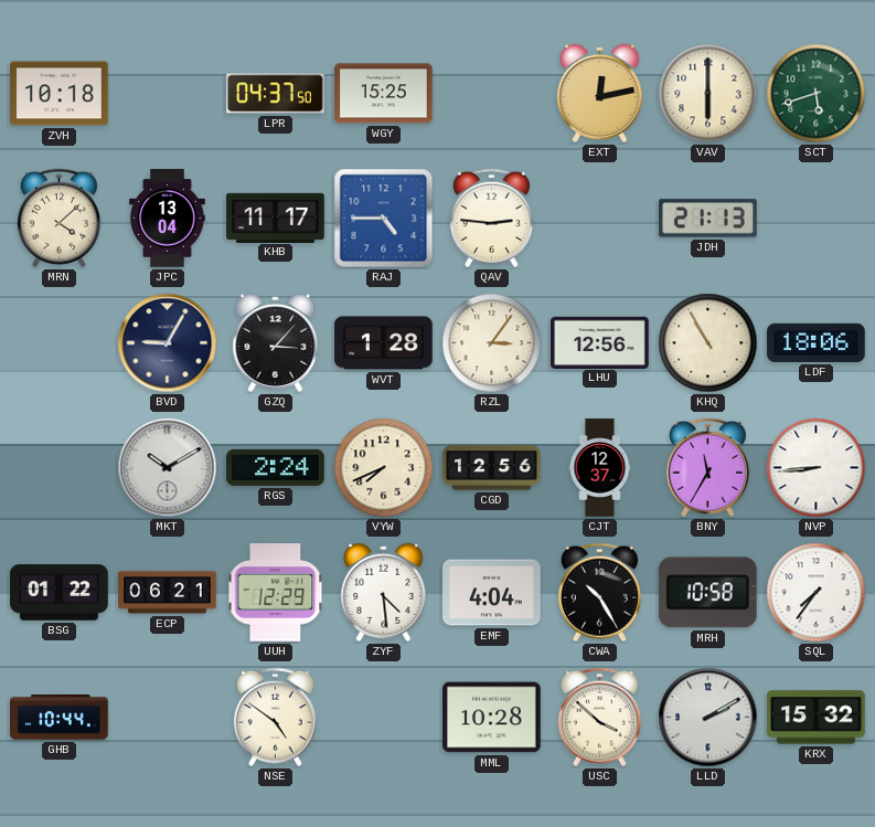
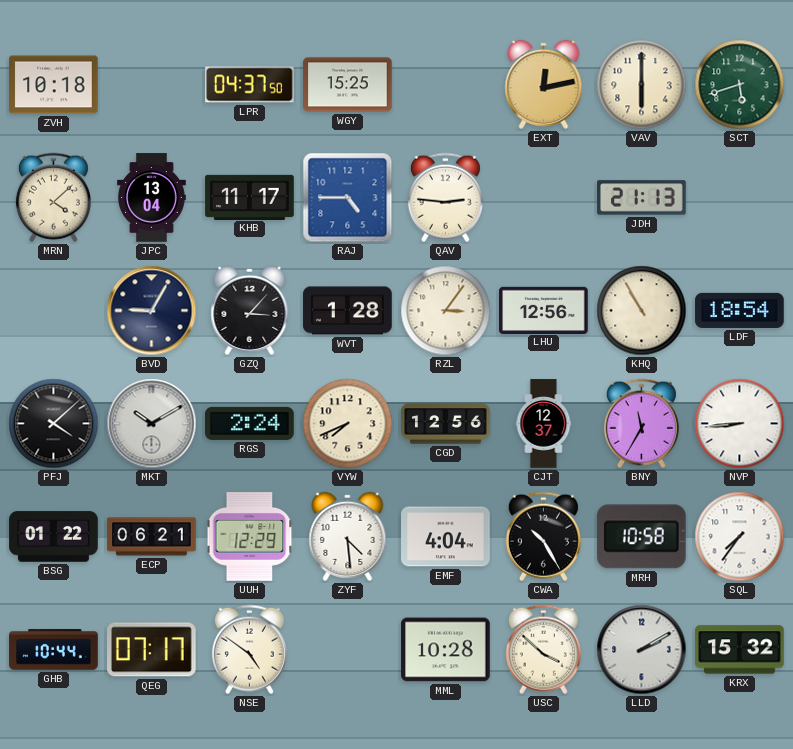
LDF: 18:06 -> 18:54 (740, 310)
PFJ: none -> 4:08 (54, 424)
QEG: none -> 07:17 (152, 650)
